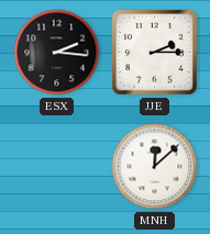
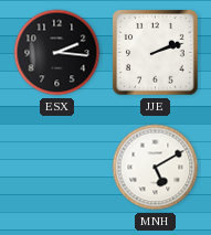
JJE: 2:15 -> 2:12 (156, 53)
MNH: 12:08 -> 5:10 (156, 168)
